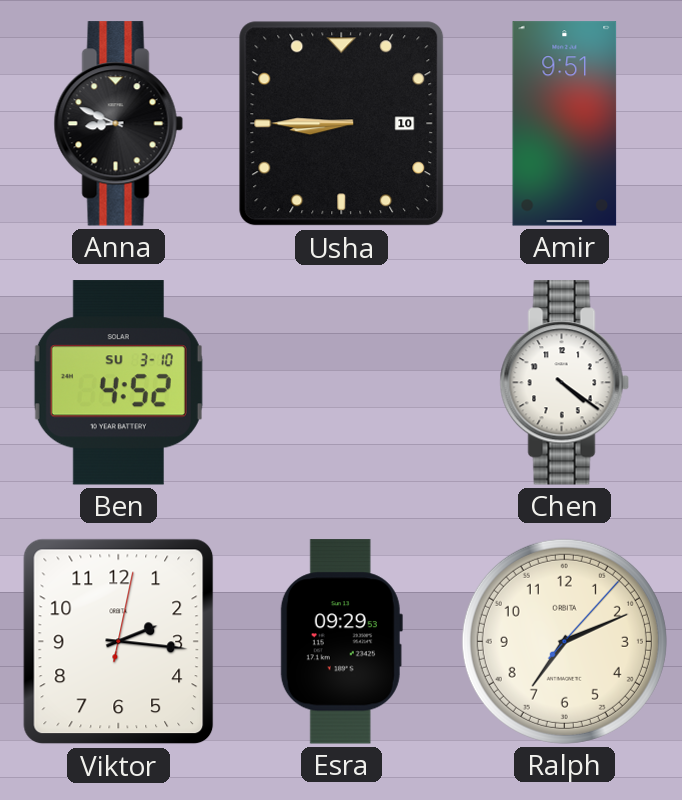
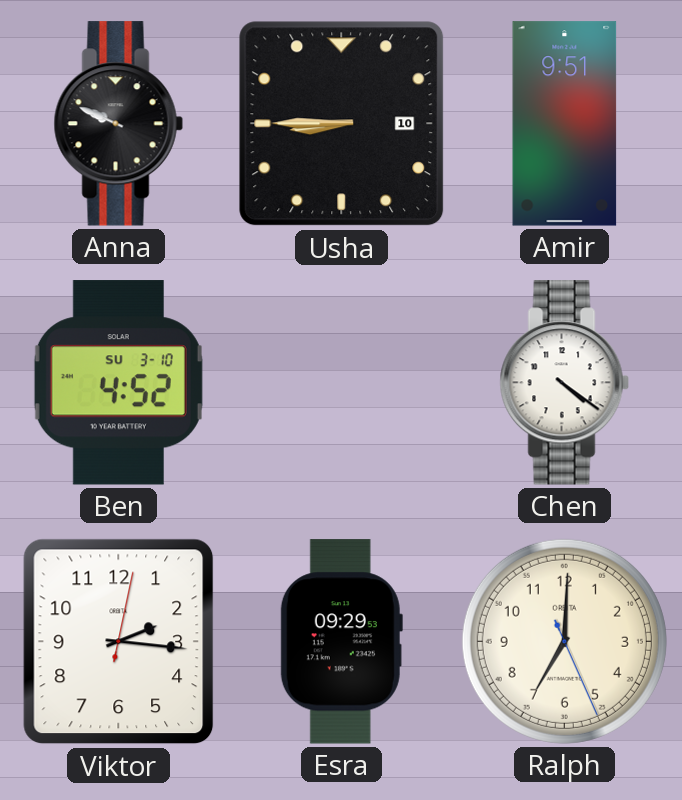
Anna: 8:49 -> 9:49 (118, 124)
Ralph: 7:11 -> 7:00 (564, 641)
